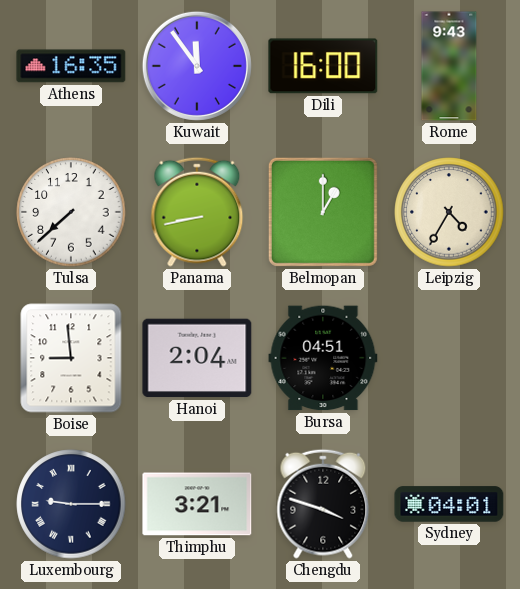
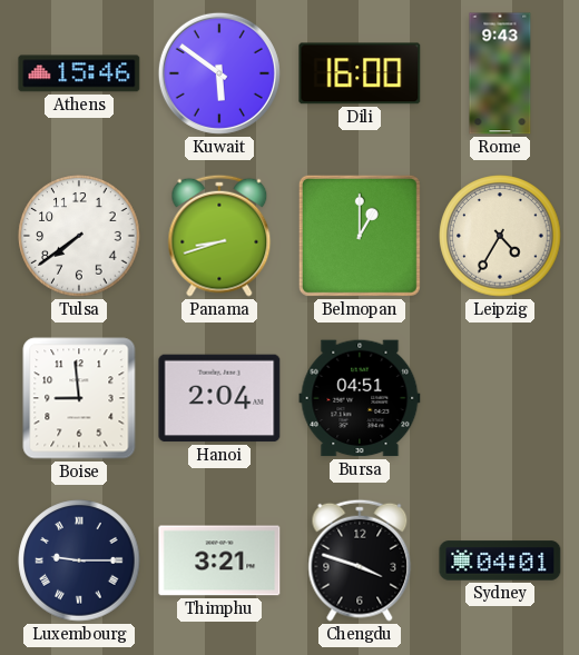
Athens: 16:35 -> 15:46 (79, 73)
Kuwait: 11:54 -> 5:51 (219, 73)
Tulsa: 7:38 -> 7:39 (79, 236)
Panama: 8:43 -> 8:42 (219, 236)
